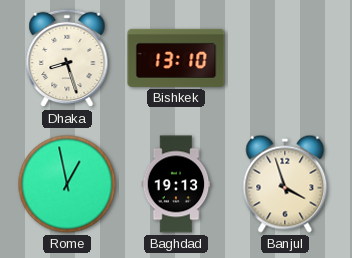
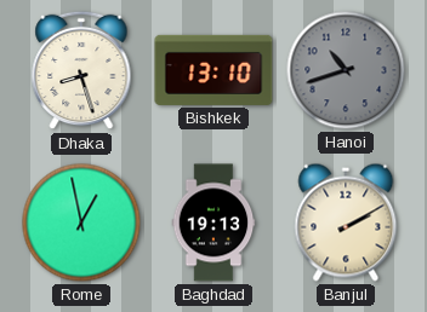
Hanoi: none -> 10:42 (346, 70)
Banjul: 3:57 -> 2:10 (346, 223)
